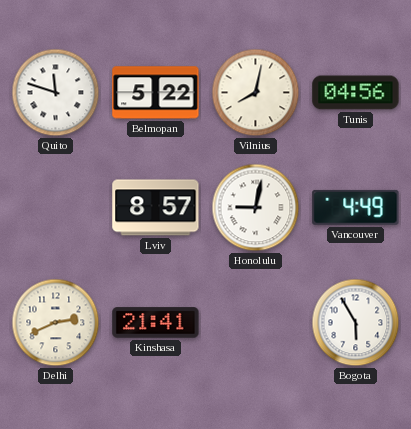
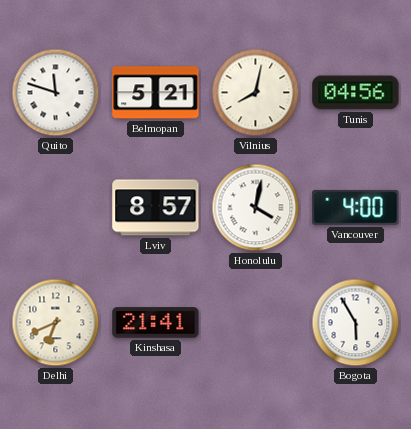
Belmopan: 5:22 -> 5:21 (156, 93)
Honolulu: 9:02 -> 4:02 (256, 208)
Vancouver: 4:49 -> 4:00 (356, 207)
Delhi: 2:41 -> 6:41 (56, 323)
